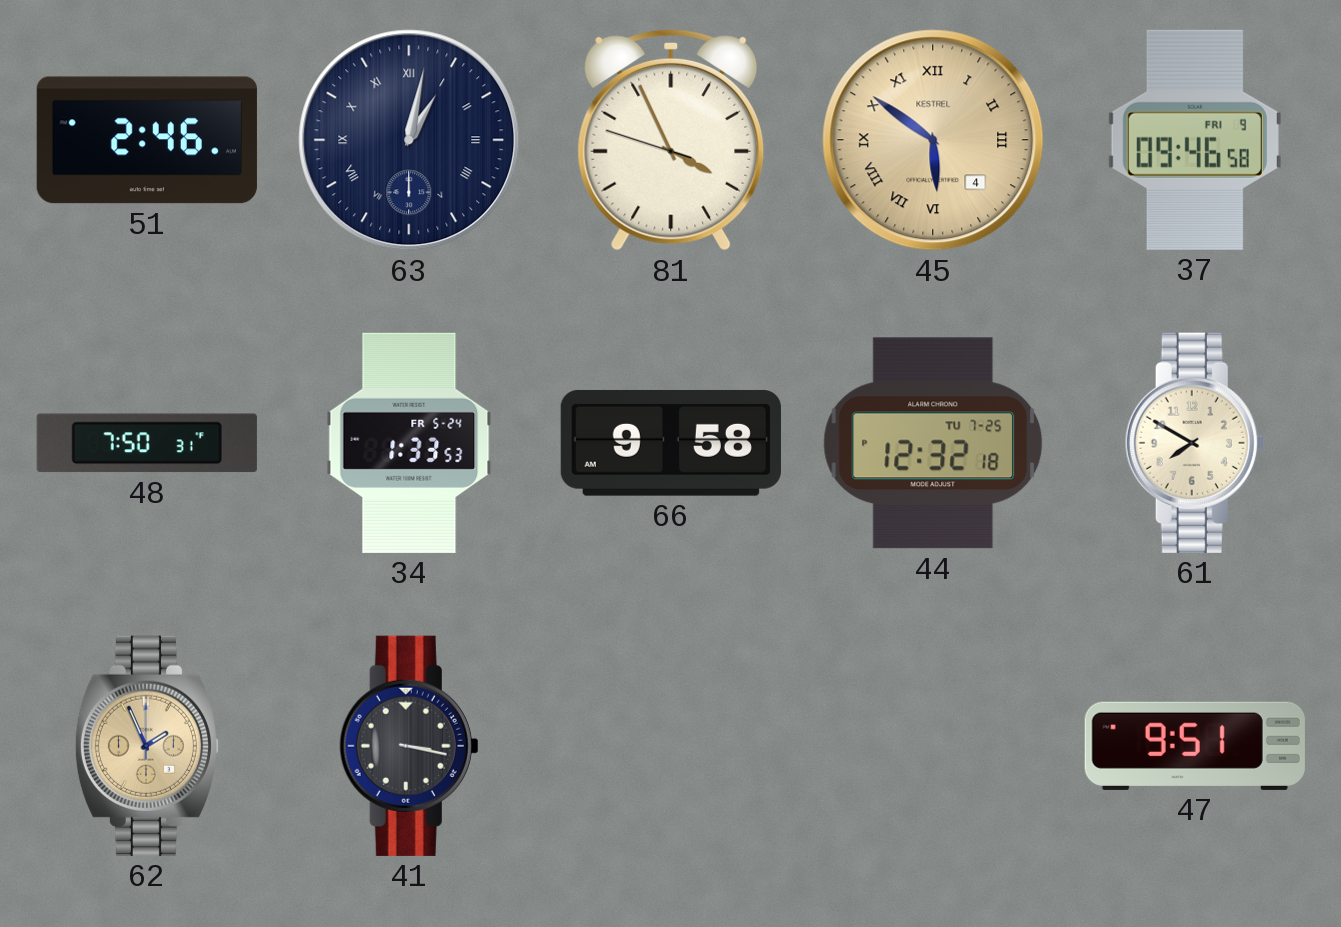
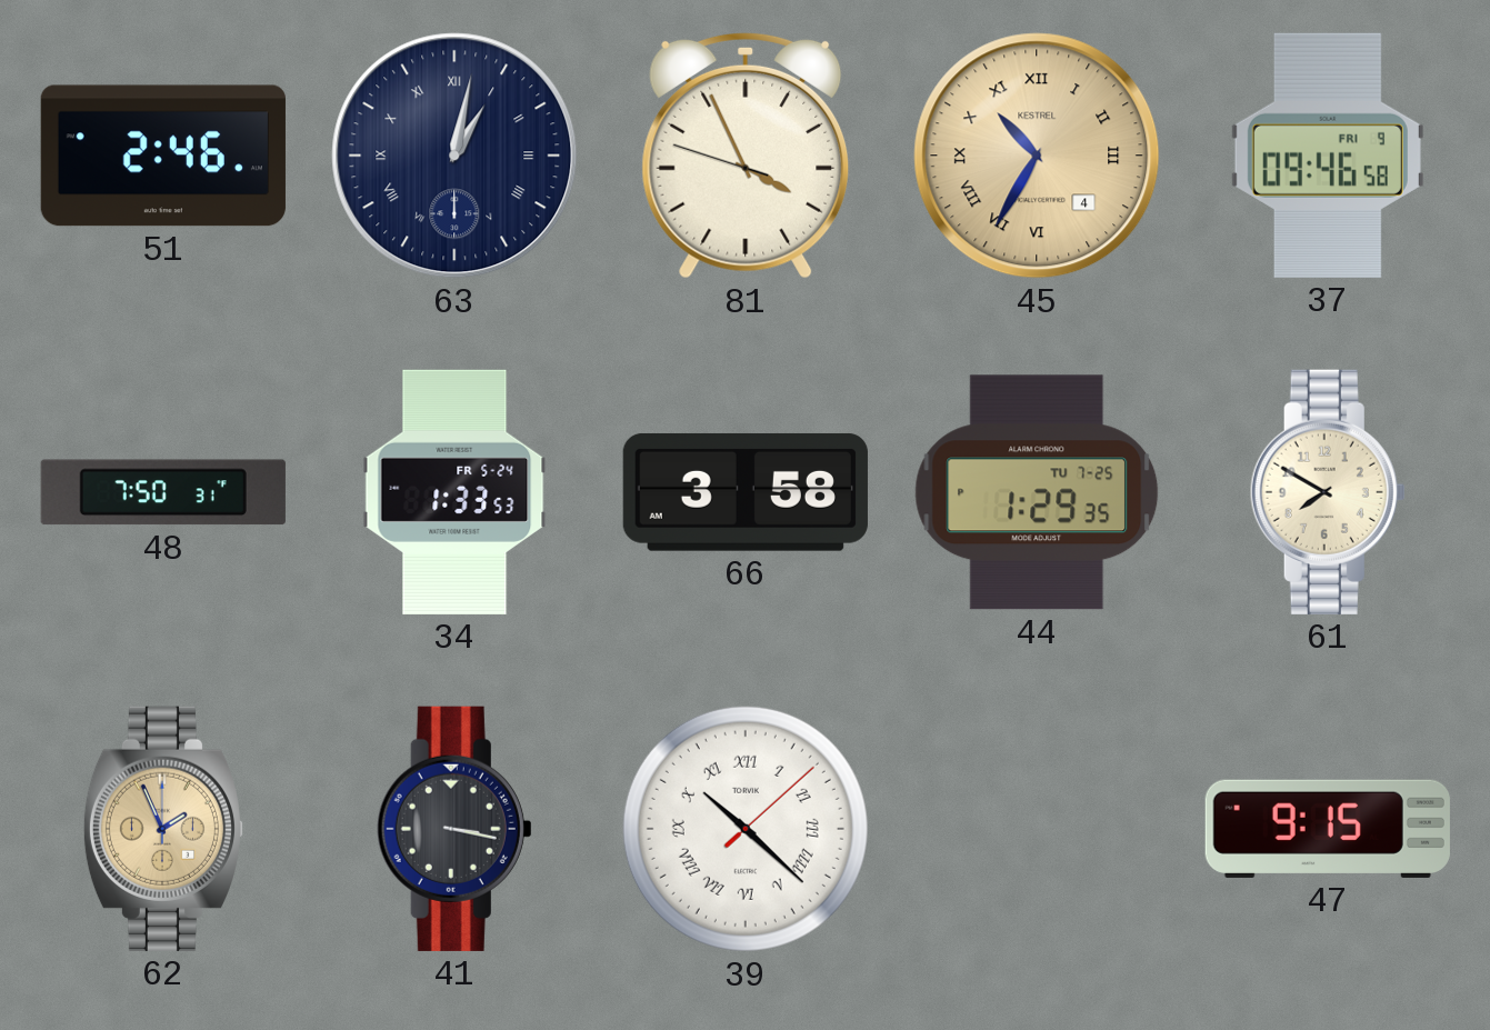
45: 5:51 -> 10:35 (1037, 156)
66: 9:58 -> 3:58 (746, 492)
44: 12:32 -> 1:29 (1037, 492)
39: none -> 10:22 (746, 829)
47: 9:51 -> 9:15 (1328, 829)
